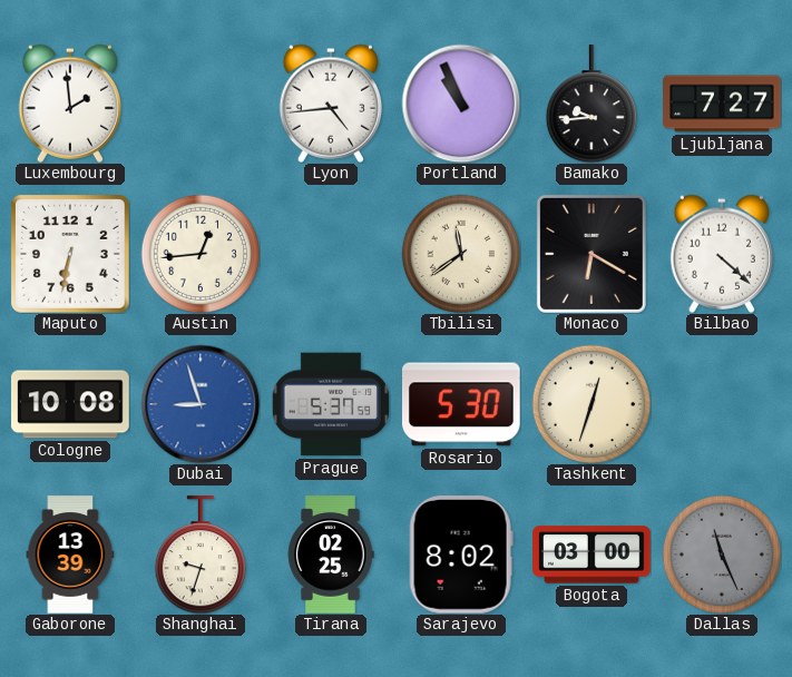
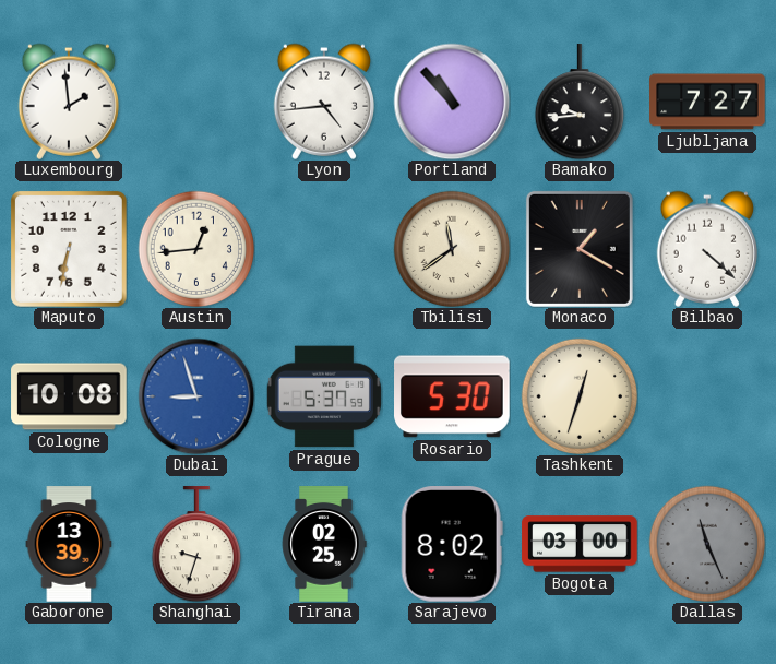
Portland: 10:56 -> 10:53 (452, 102)
Monaco: 6:20 -> 1:20 (580, 249)
